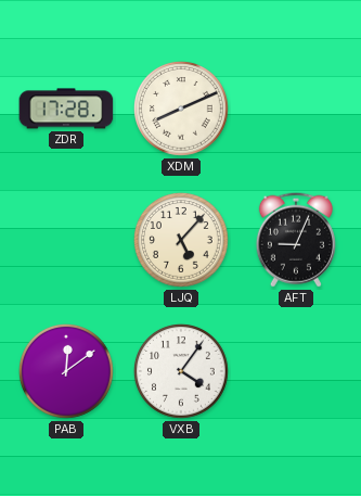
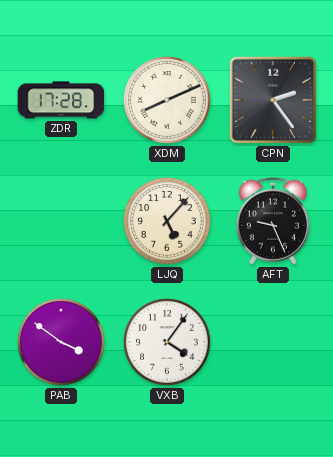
CPN: none -> 2:24 (273, 100)
AFT: 9:04 -> 9:26 (273, 221)
PAB: 12:09 -> 3:51 (62, 342)
